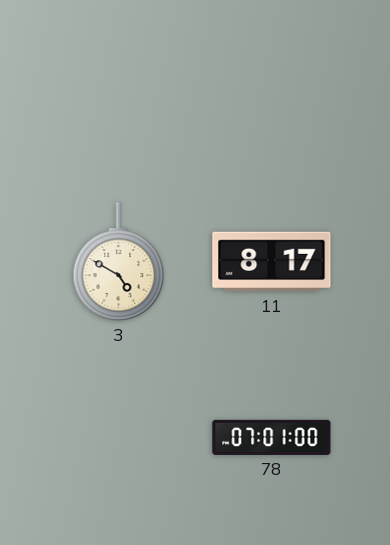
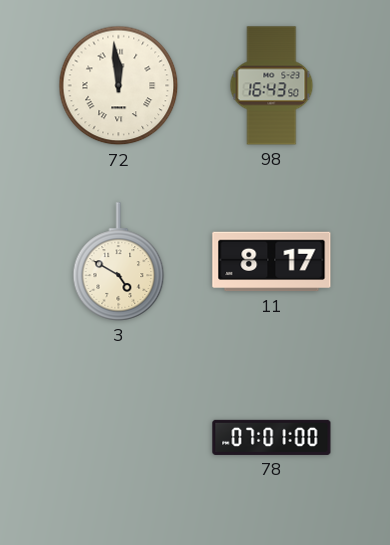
72: none -> 11:59 (119, 86)
98: none -> 16:43 (272, 86)
